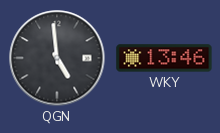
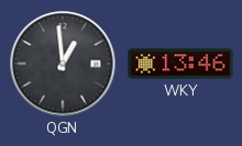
QGN: 4:59 -> 12:59 (63, 64)
